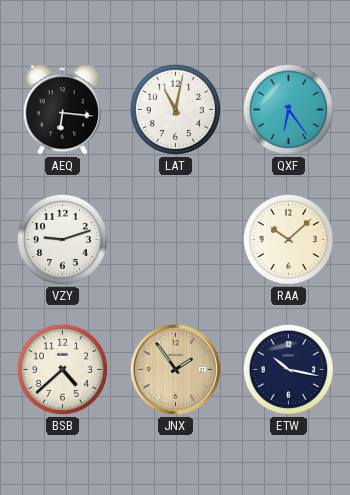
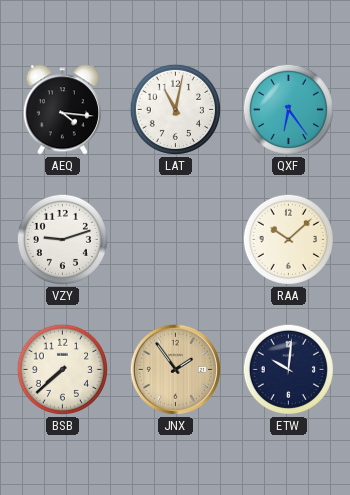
AEQ: 6:16 -> 4:16 (62, 110)
BSB: 4:38 -> 7:38 (62, 369)
ETW: 10:17 -> 10:01 (288, 369)
